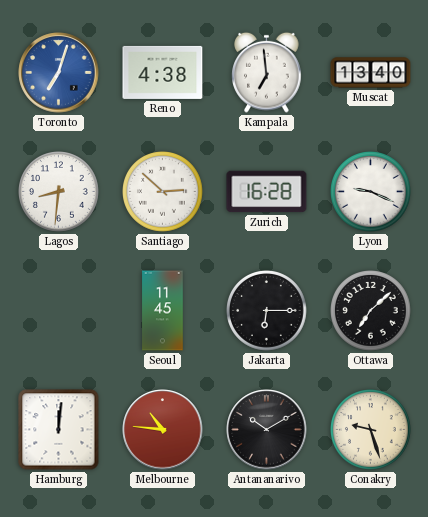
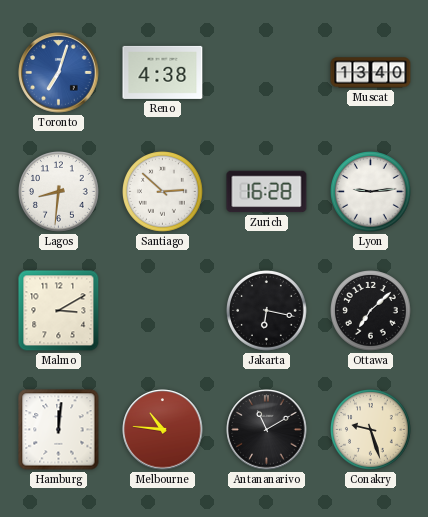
Kampala: 6:59 -> none (267, 72)
Lyon: 9:19 -> 9:14 (371, 192)
Malmo: none -> 3:10 (59, 311)
Seoul: 11:45 -> none (163, 311)
Jakarta: 6:15 -> 6:17 (267, 311)
Antananarivo: 10:10 -> 11:10 (267, 430)
